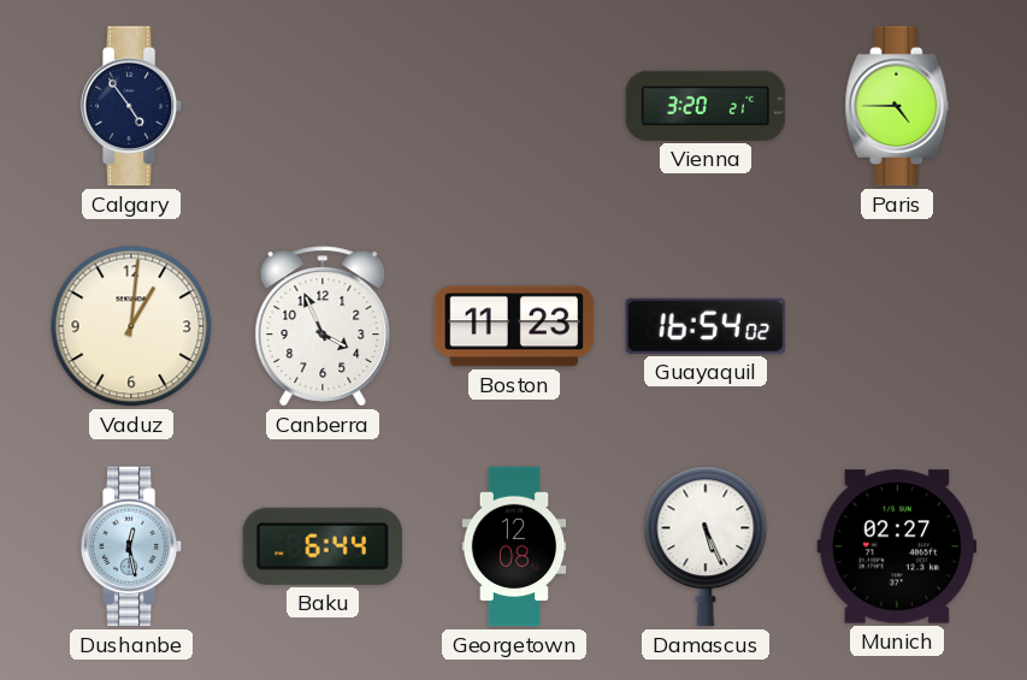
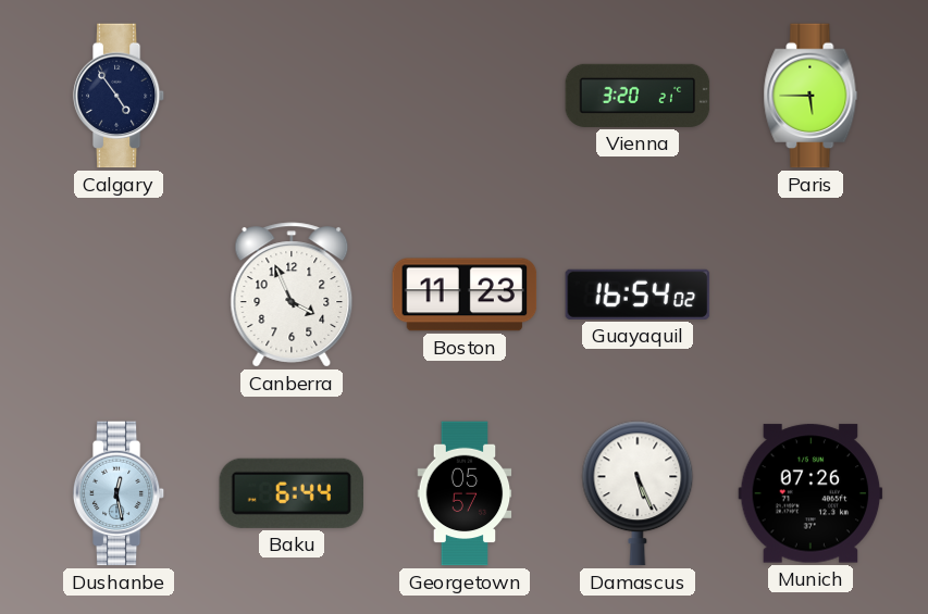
Paris: 4:45 -> 5:45 (811, 96)
Vaduz: 1:01 -> none (131, 326)
Georgetown: 12:08 -> 05:57 (465, 493)
Munich: 02:27 -> 07:26 (811, 493)
